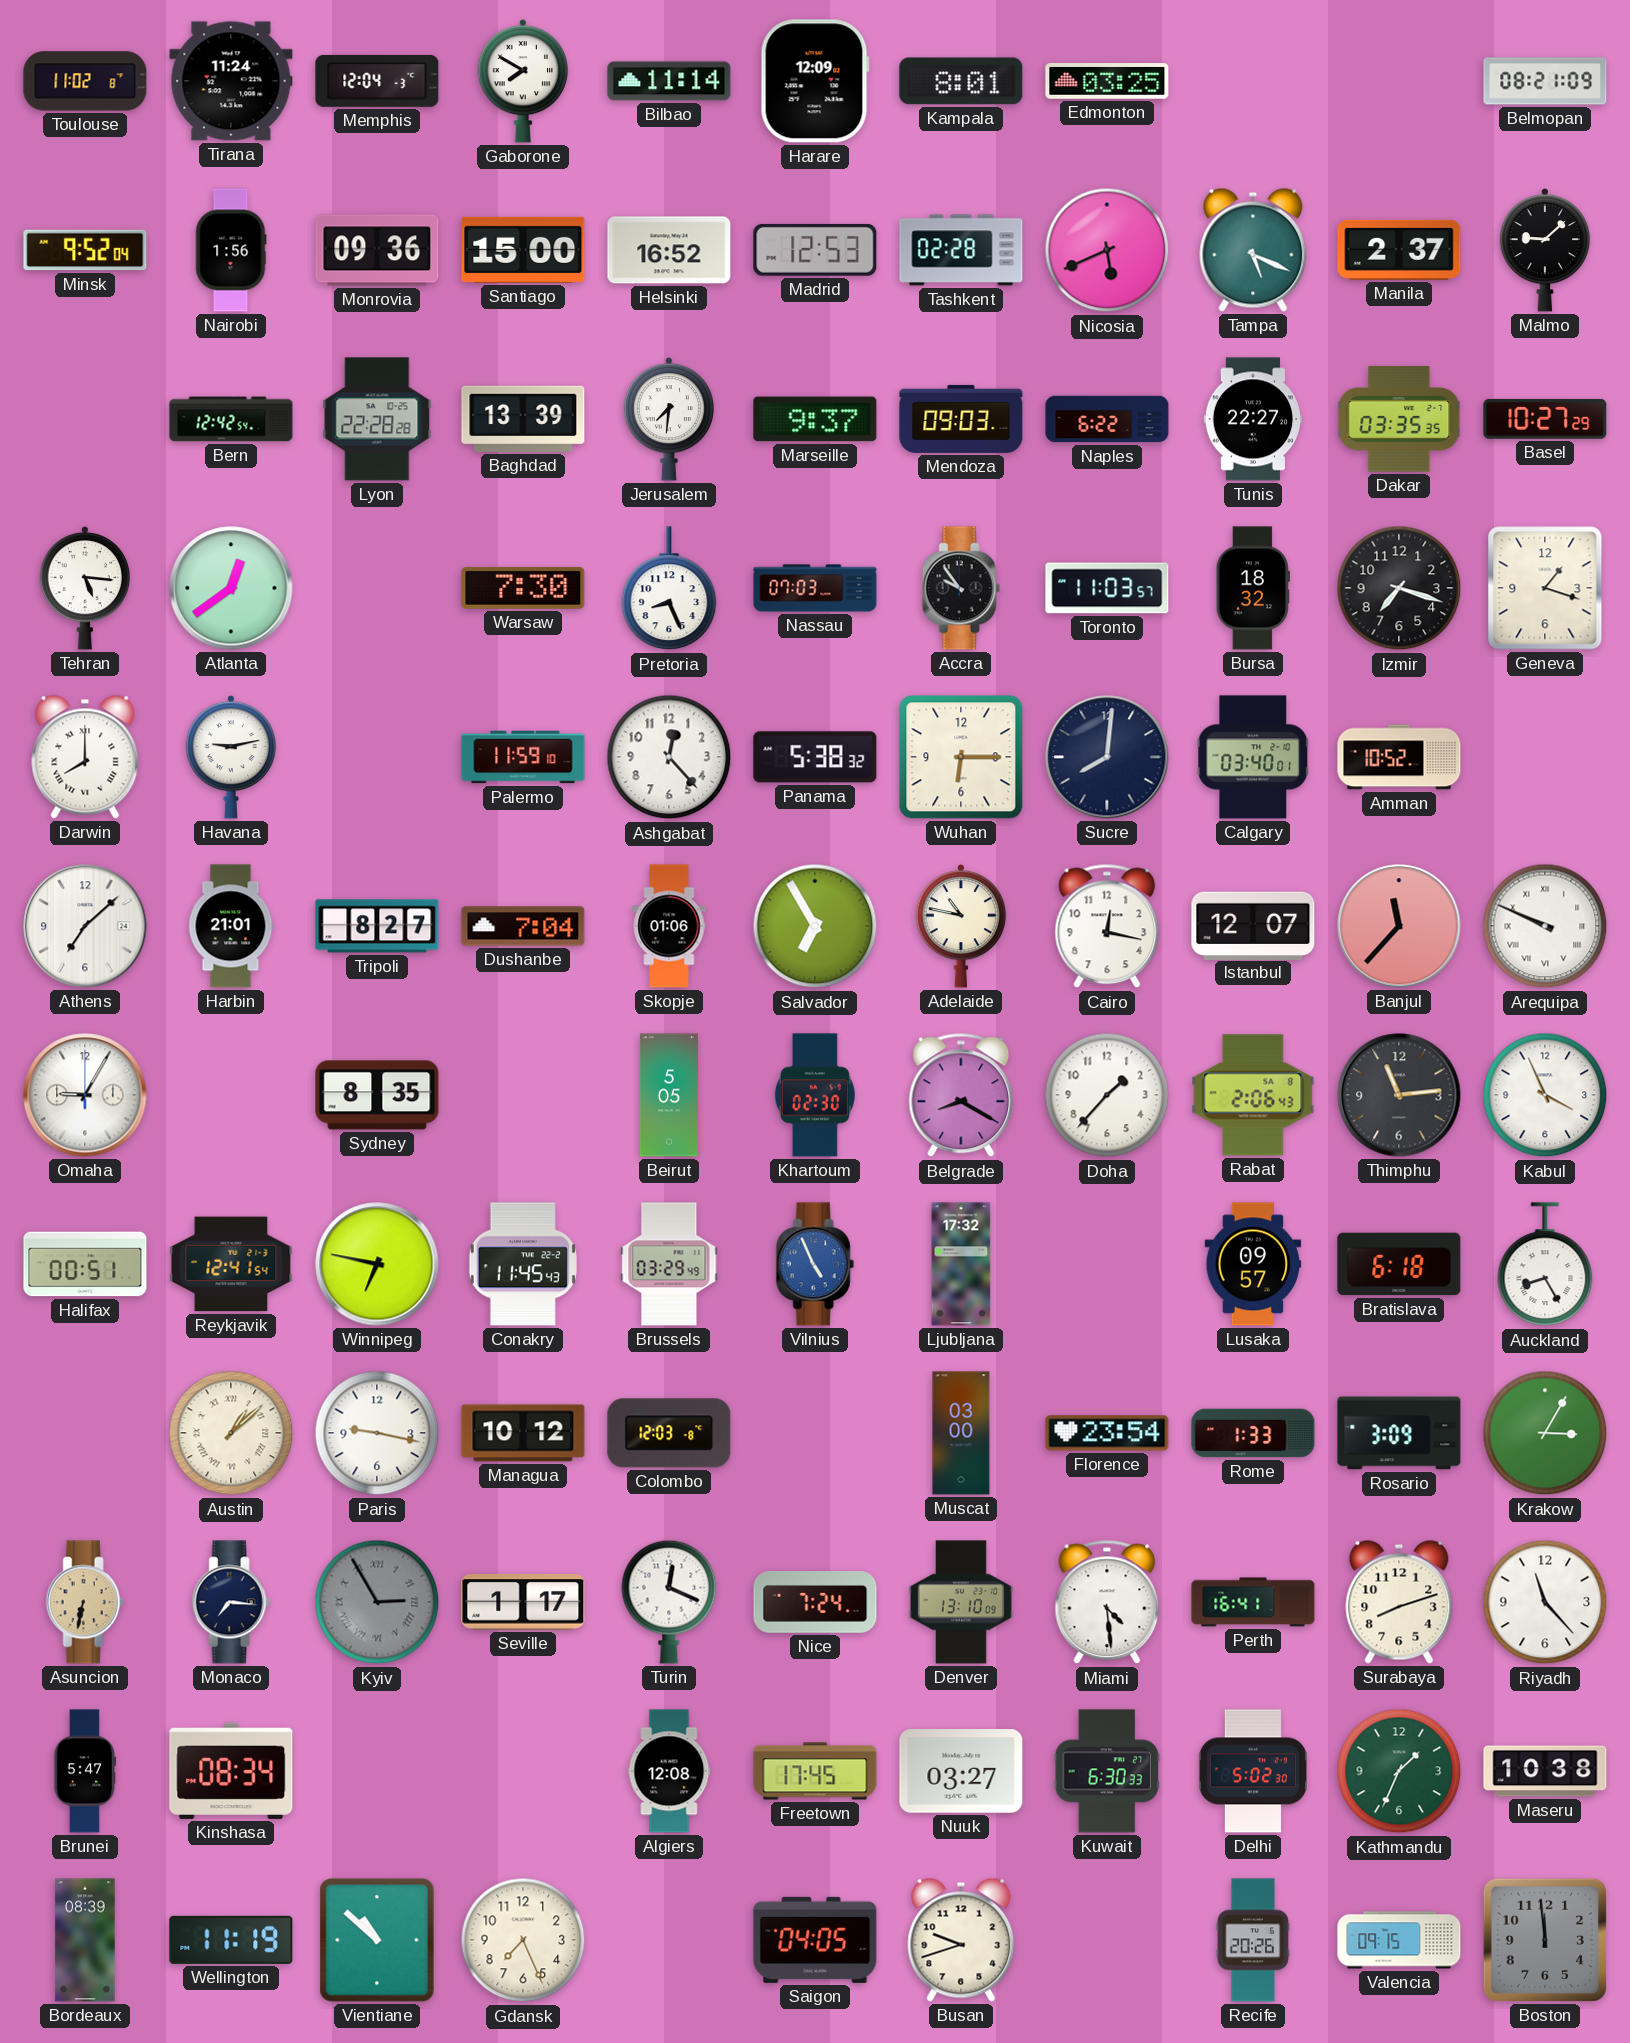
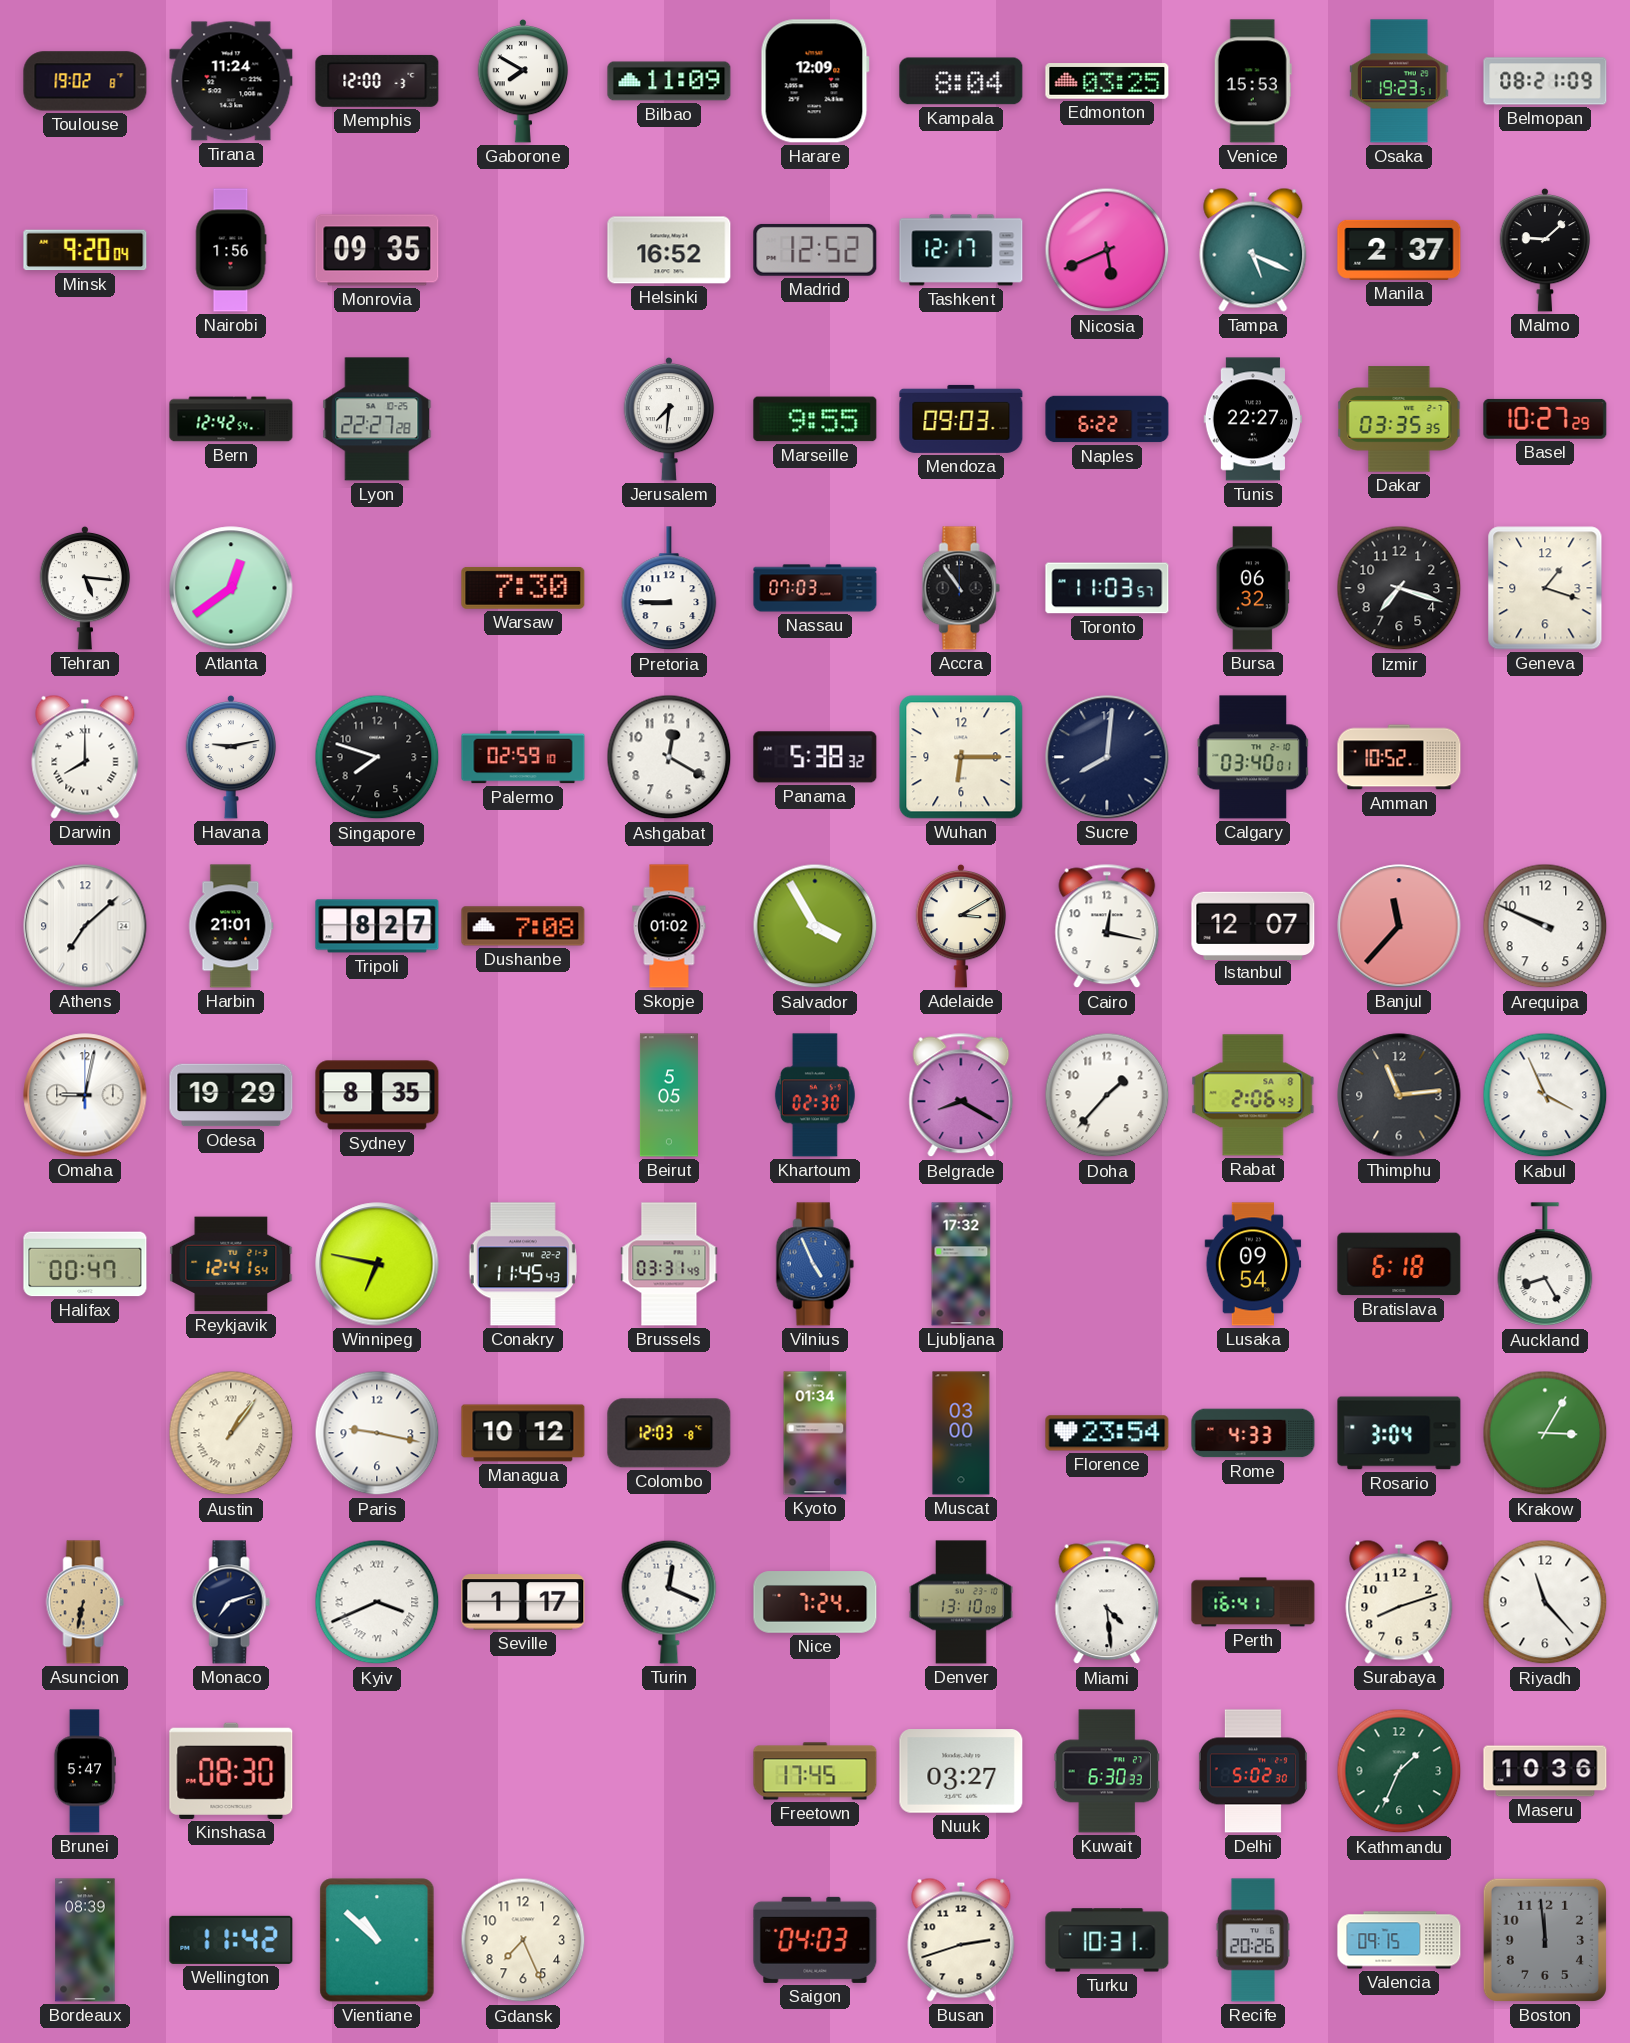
Toulouse: 11:02 -> 19:02 (85, 81)
Memphis: 12:04 -> 12:00 (377, 81)
Bilbao: 11:14 -> 11:09 (669, 81)
Kampala: 8:01 -> 8:04 (961, 81)
Venice: none -> 15:53 (1253, 81)
Osaka: none -> 19:23 (1399, 81)
Minsk: 9:52 -> 9:20 (85, 250)
Monrovia: 09:36 -> 09:35 (377, 250)
Santiago: 15:00 -> none (523, 250)
Madrid: 12:53 -> 12:52 (815, 250)
Tashkent: 02:28 -> 12:17 (961, 250)
Lyon: 22:28 -> 22:27 (377, 419)
Baghdad: 13:39 -> none (523, 419)
Marseille: 9:37 -> 9:55 (815, 419)
Pretoria: 8:26 -> 8:45 (669, 589)
Accra: 9:54 -> 10:54 (961, 588)
Bursa: 18:32 -> 06:32 (1253, 588)
Singapore: none -> 7:48 (377, 757)
Palermo: 11:59 -> 02:59 (523, 757)
Ashgabat: 12:23 -> 12:20 (669, 757)
Dushanbe: 7:04 -> 7:08 (523, 926)
Skopje: 01:06 -> 01:02 (669, 926)
Salvador: 6:55 -> 3:55 (815, 926)
Adelaide: 10:47 -> 3:10 (961, 926)
Arequipa numerals: Roman -> Arabic (1545, 926)
Omaha: 9:05 -> 9:02 (85, 1095)
Odesa: none -> 19:29 (231, 1095)
Halifax: 00:51 -> 00:47 (85, 1264)
Brussels: 03:29 -> 03:31 (669, 1264)
Lusaka: 09:57 -> 09:54 (1253, 1264)
Austin: 1:08 -> 1:06 (231, 1433)
Kyoto: none -> 01:34 (815, 1433)
Rome: 1:33 -> 4:33 (1253, 1433)
Rosario: 3:09 -> 3:04 (1399, 1433)
Monaco: 7:16 -> 7:12 (231, 1602)
Kyiv: 2:55 -> 3:41 (377, 1602)
Kyiv dial: grey -> white (377, 1602)
Kinshasa: 08:34 -> 08:30 (231, 1771)
Algiers: 12:08 -> none (669, 1771)
Maseru: 10:38 -> 10:36 (1545, 1771)
Wellington: 11:19 -> 11:42 (231, 1940)
Saigon: 04:05 -> 04:03 (815, 1940)
Busan: 9:42 -> 2:42 (961, 1940)
Turku: none -> 10:31 (1107, 1940)
